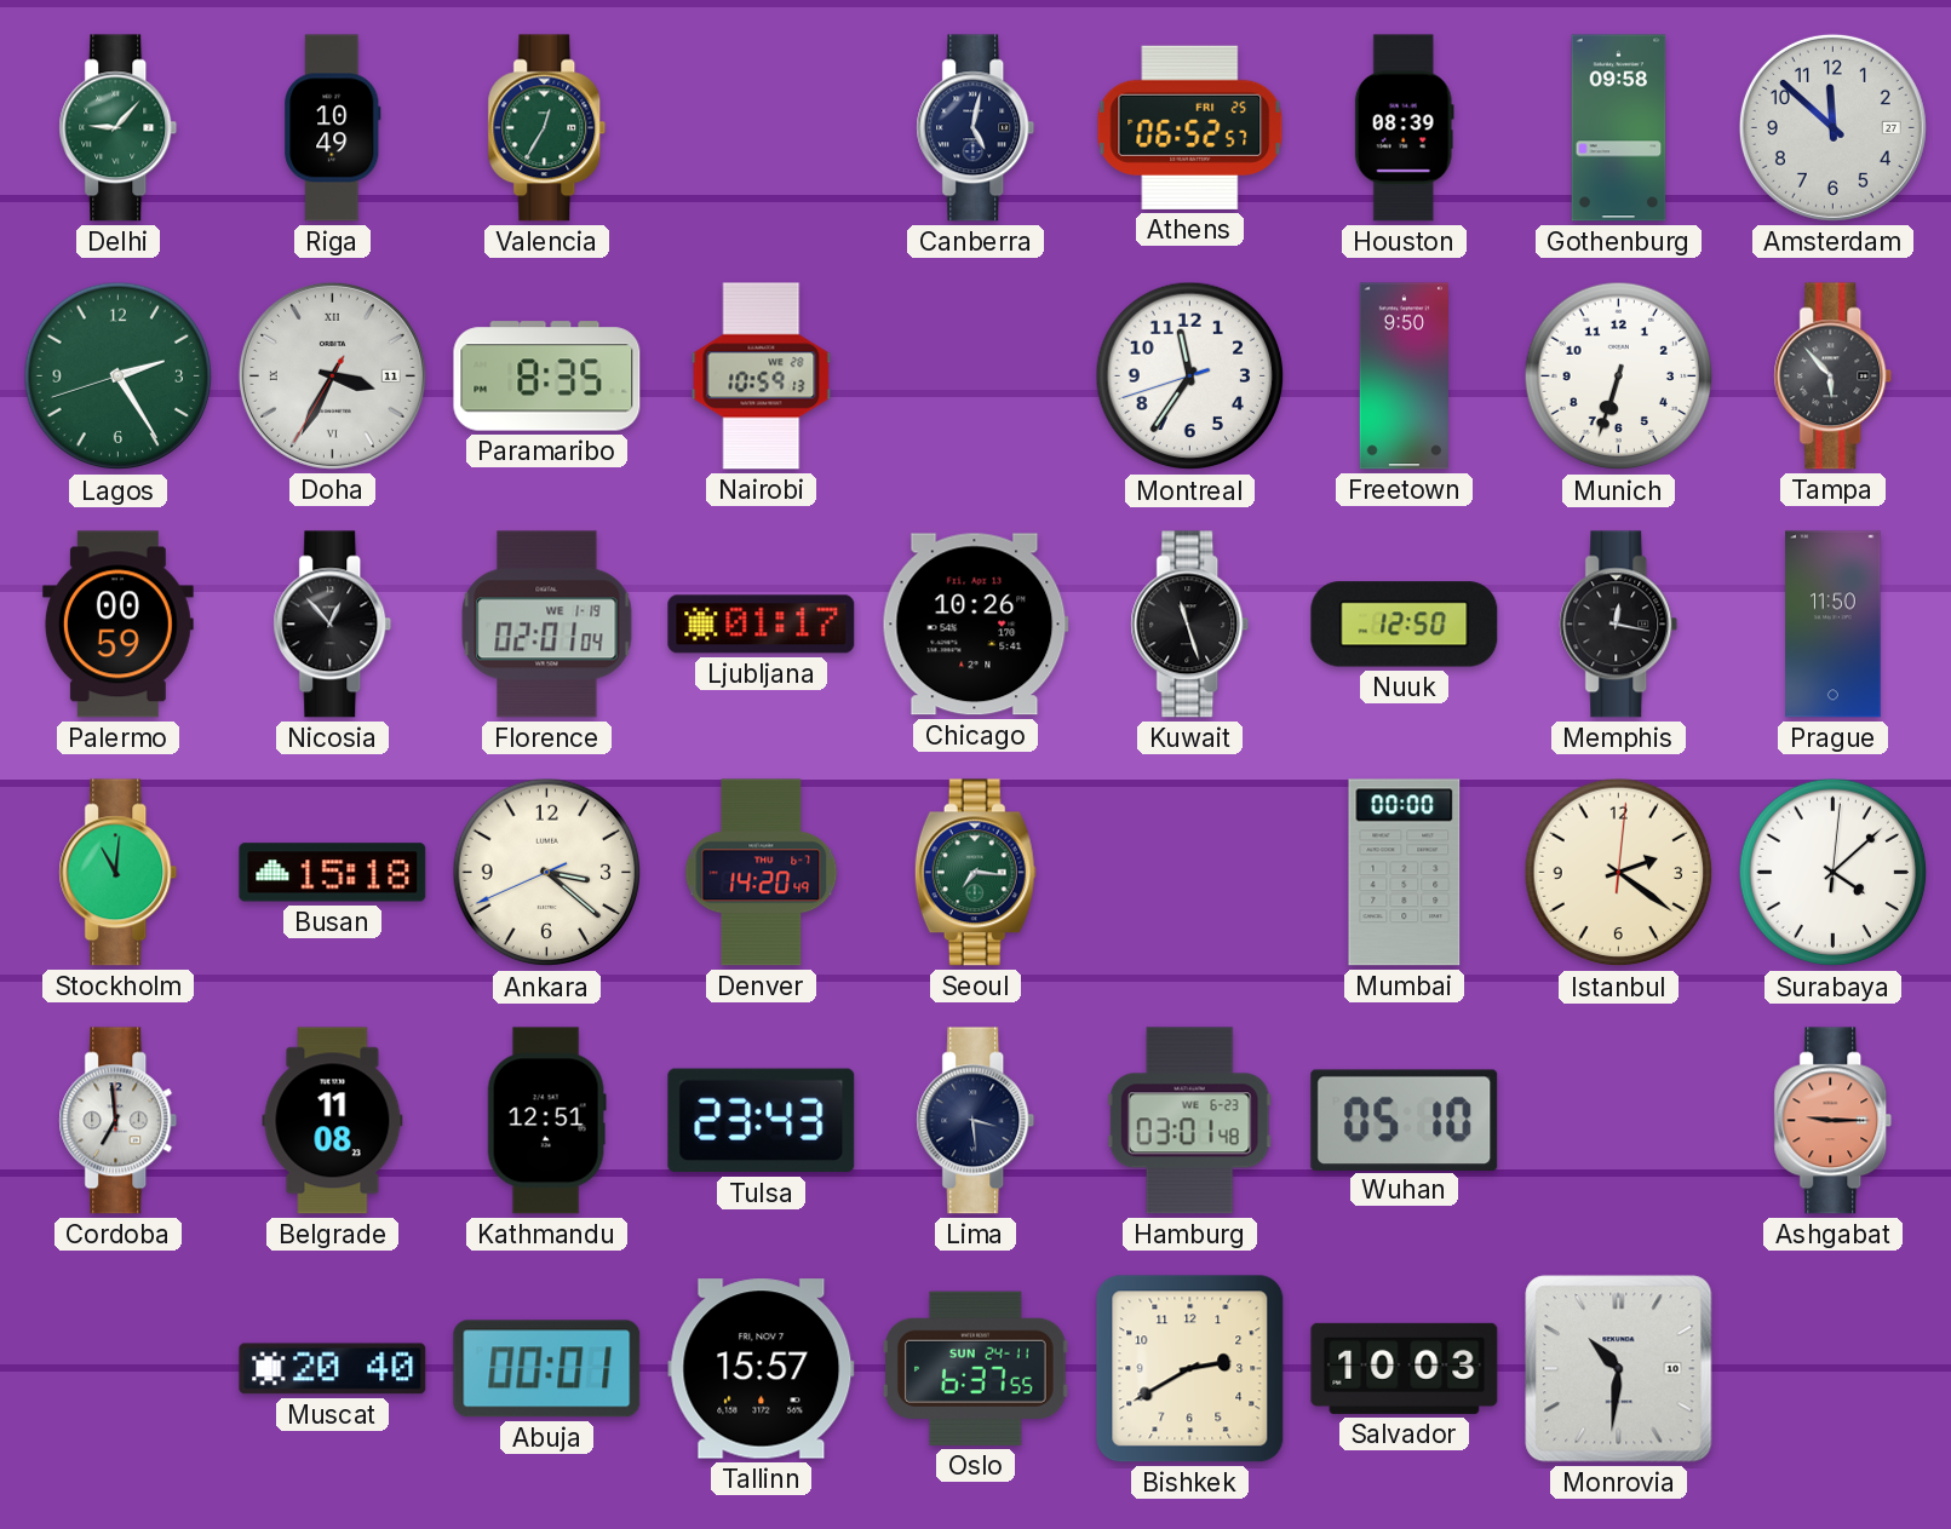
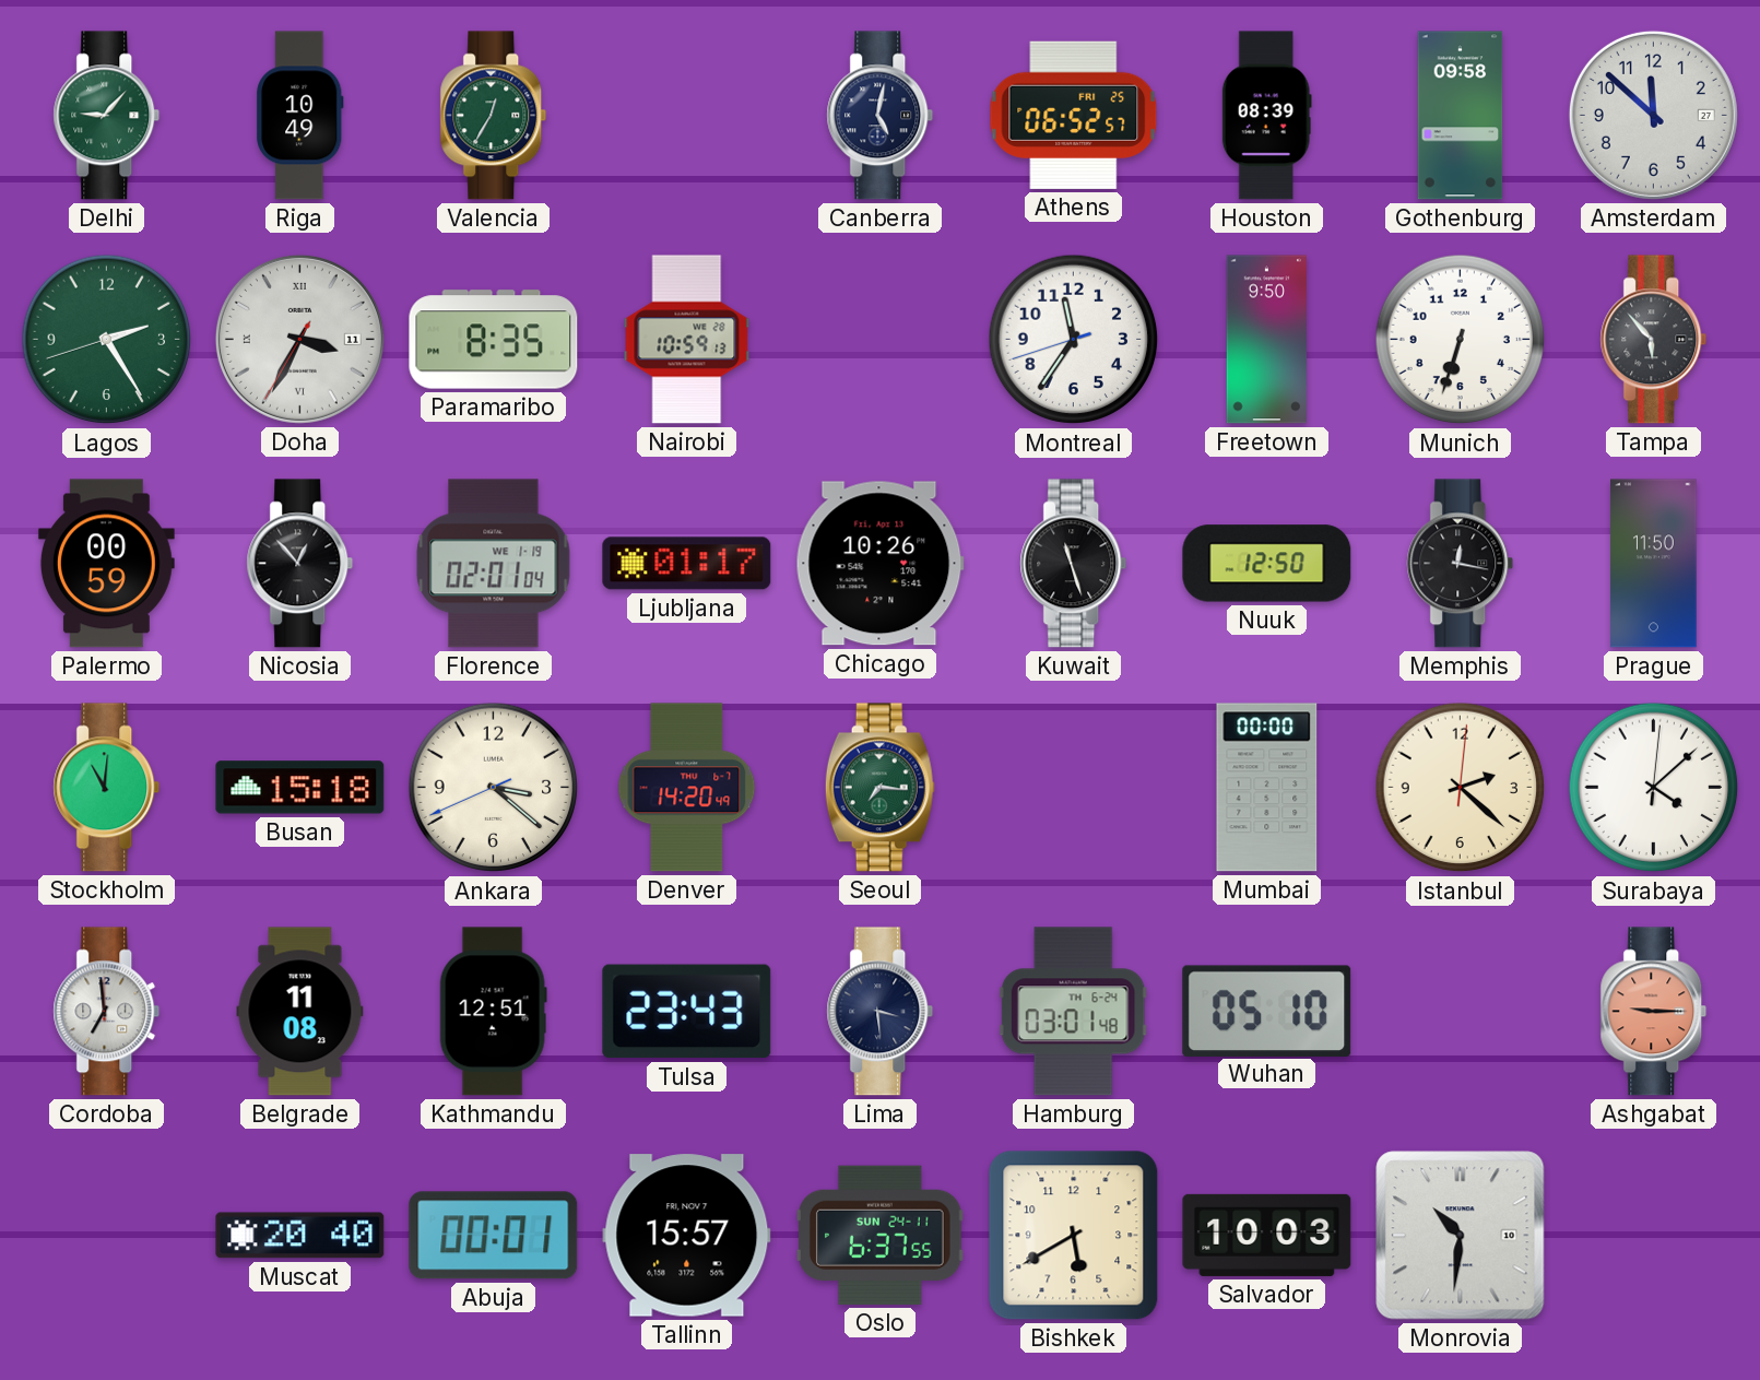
Istanbul: 2:21 -> 2:22 (1461, 788)
Hamburg date: WE 6-23 -> TH 6-24 (1073, 1012)
Bishkek: 2:40 -> 5:40 (1074, 1236)
